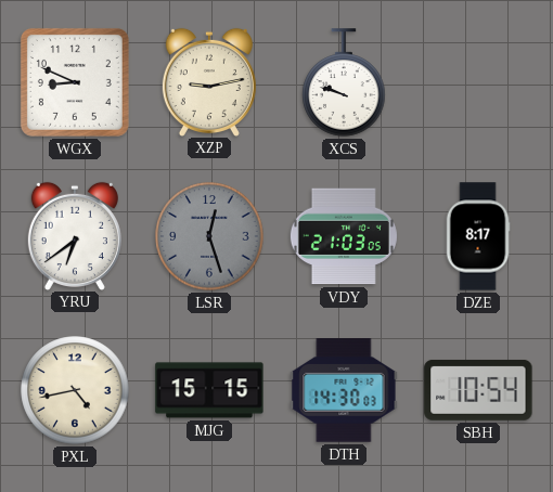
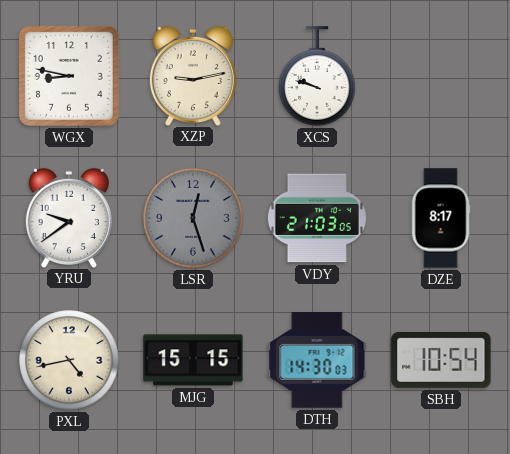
WGX: 8:49 -> 8:47 (69, 76)
YRU: 6:39 -> 9:39 (69, 217)
